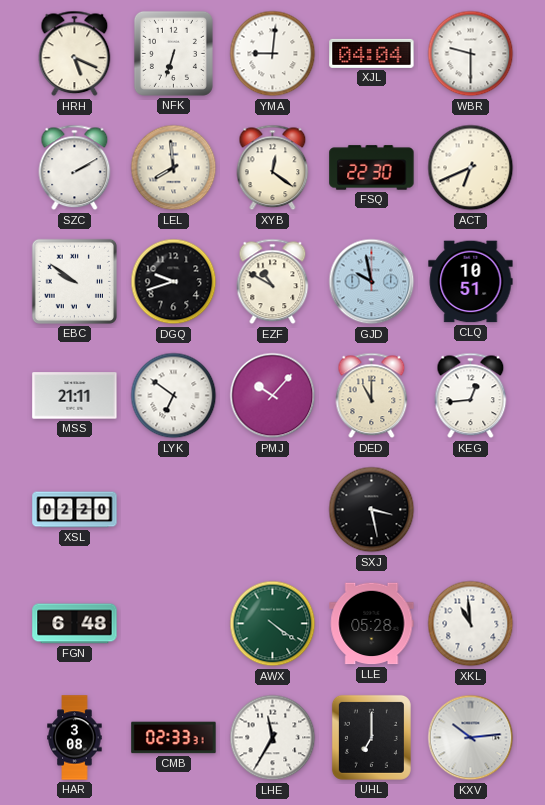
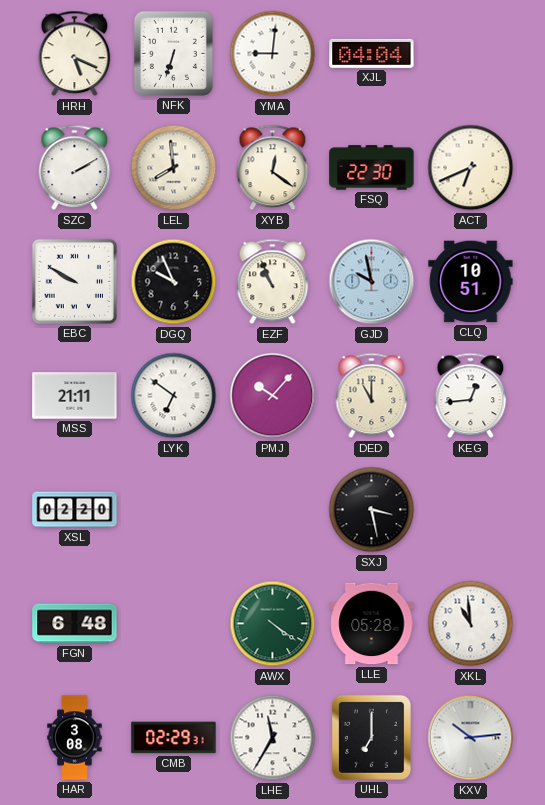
WBR: 9:30 -> none (471, 54)
EBC: 9:51 -> 9:50 (74, 281)
DGQ: 9:42 -> 9:56 (174, 282)
EZF: 10:50 -> 10:56 (273, 282)
CMB: 02:33 -> 02:29 (174, 738)
